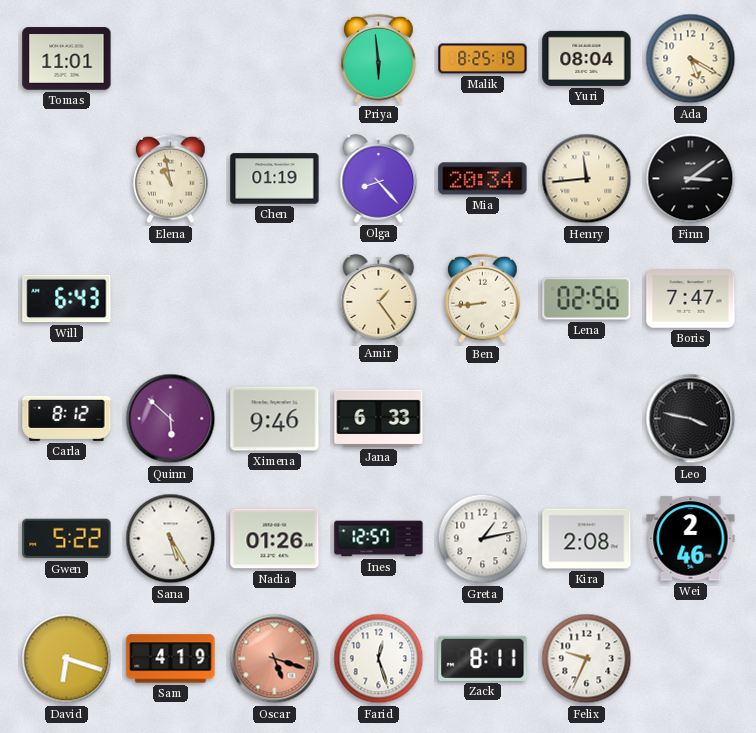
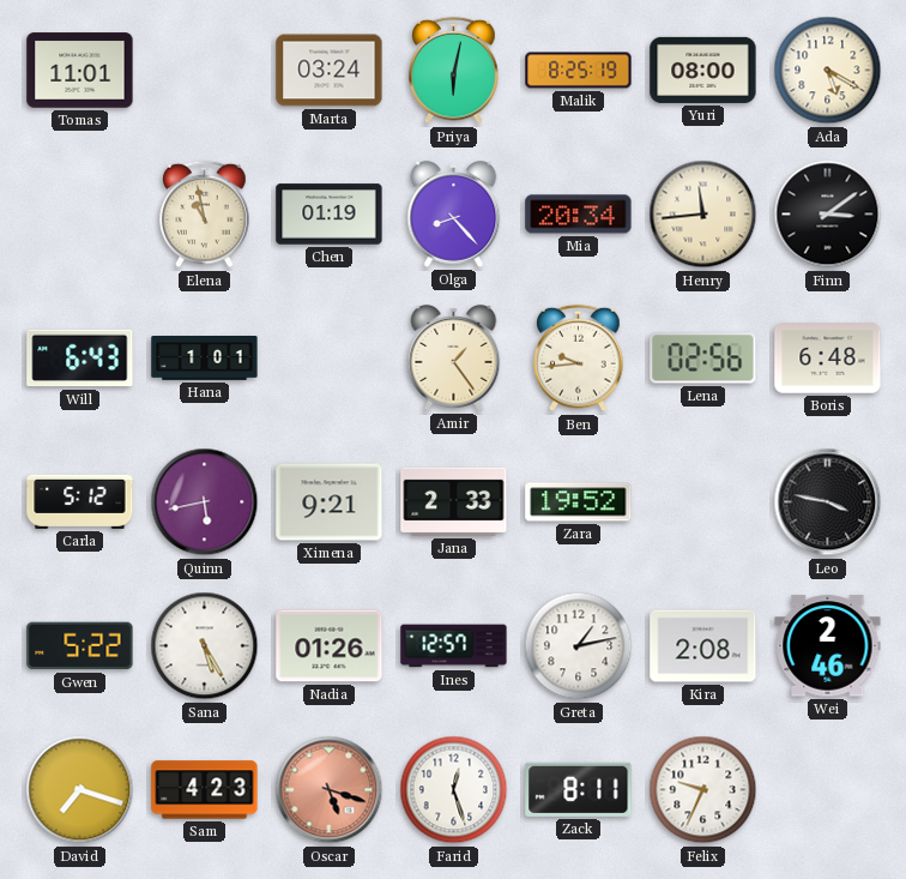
Marta: none -> 03:24 (330, 71)
Priya: 5:59 -> 6:02 (454, 71)
Yuri: 08:04 -> 08:00 (703, 70)
Hana: none -> 1:01 (205, 359)
Ben: 8:44 -> 9:44 (579, 359)
Boris: 7:47 -> 6:48 (828, 359)
Carla: 8:12 -> 5:12 (80, 501)
Quinn: 5:52 -> 5:43 (205, 502)
Ximena: 9:46 -> 9:21 (330, 502)
Jana: 6:33 -> 2:33 (454, 501)
Zara: none -> 19:52 (579, 502)
David: 6:18 -> 7:18 (80, 790)
Sam: 4:19 -> 4:23 (205, 790)
